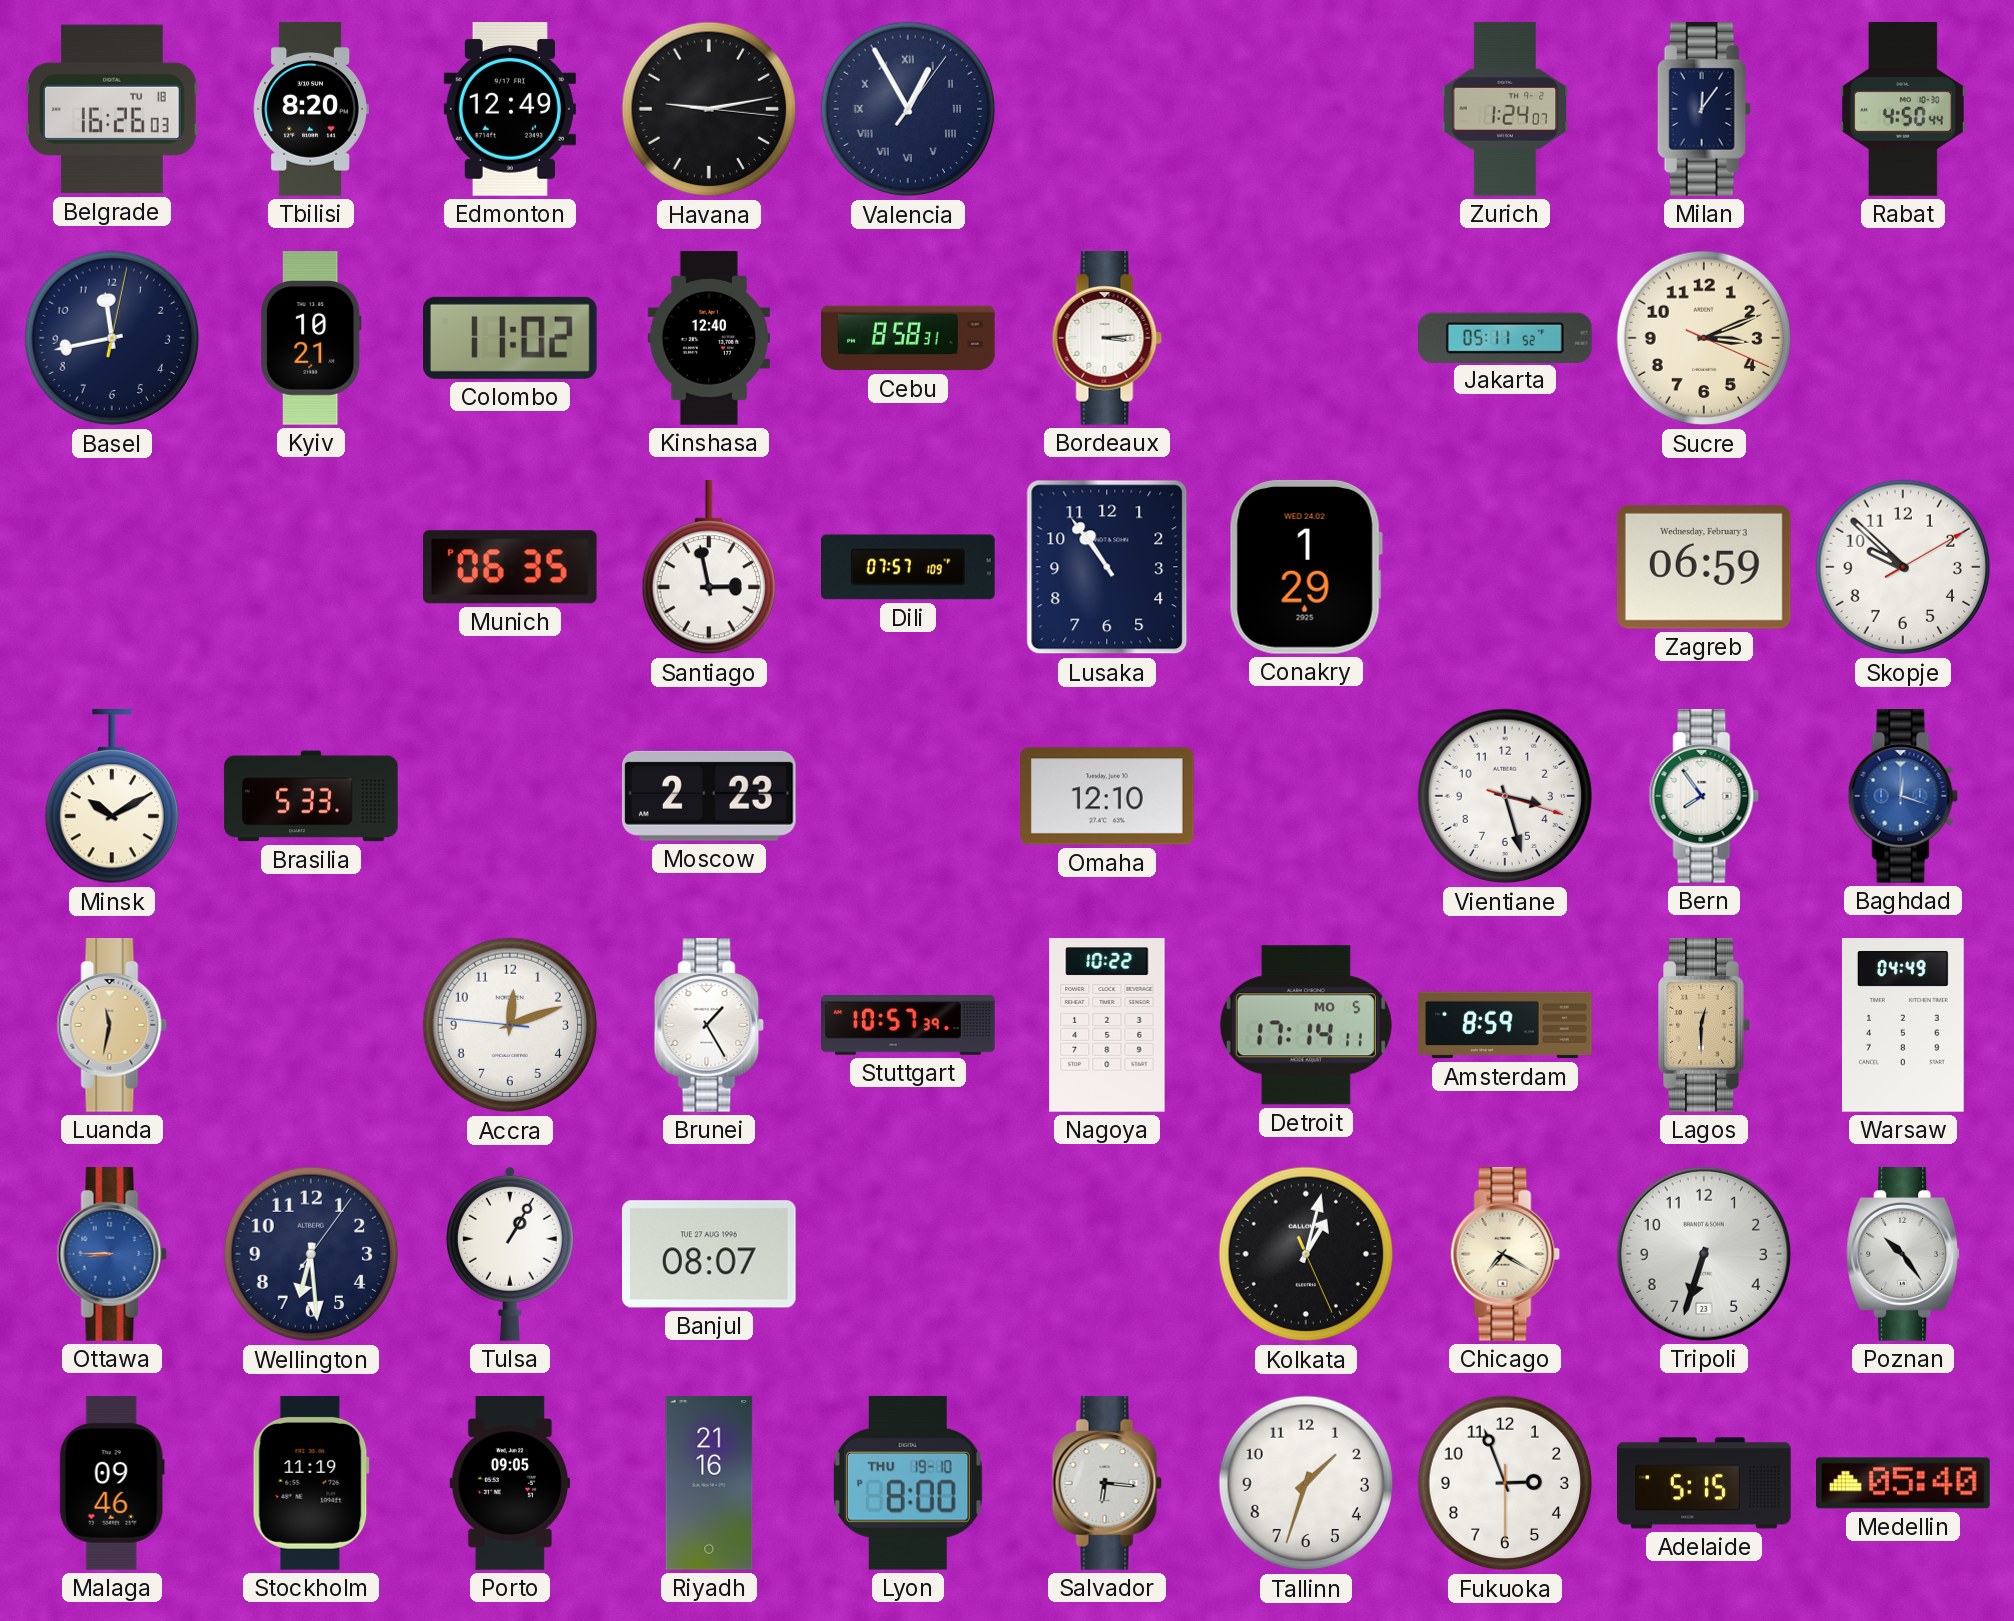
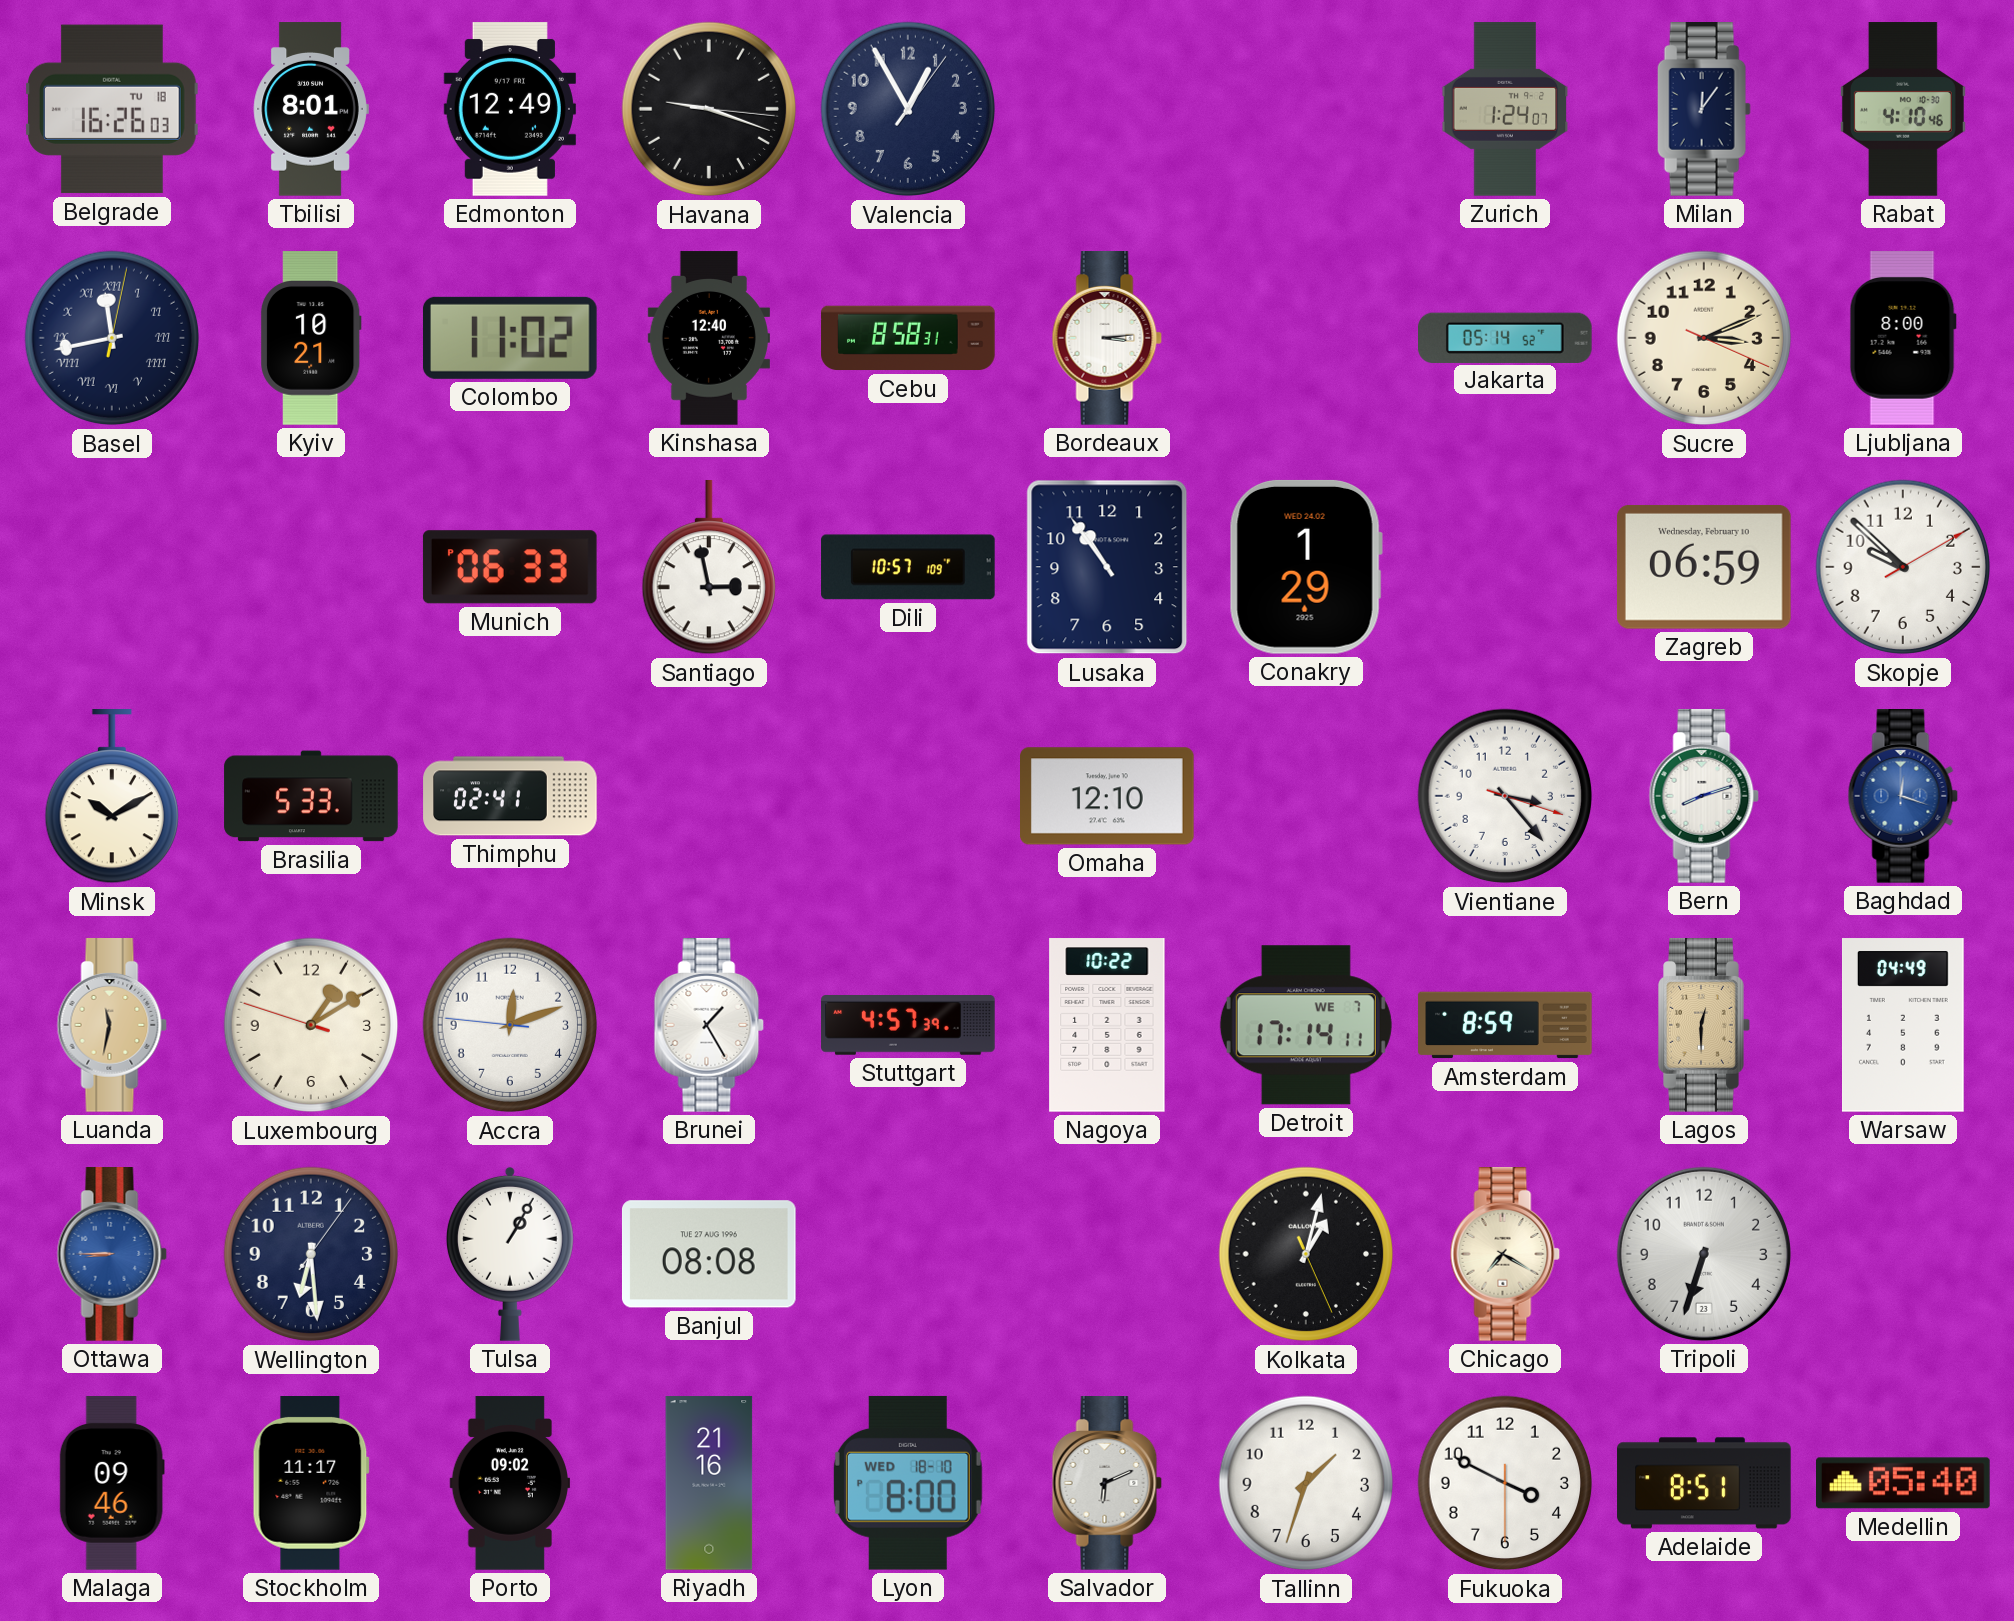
Tbilisi: 8:20 -> 8:01 (311, 109)
Havana: 9:13 -> 9:18 (709, 109)
Valencia numerals: Roman -> Arabic (908, 109)
Rabat: 4:50 -> 4:10 (1903, 109)
Basel numerals: Arabic -> Roman (112, 338)
Jakarta: 05:11 -> 05:14 (1506, 337)
Ljubljana: none -> 8:00 (1903, 339)
Munich: 06:35 -> 06:33 (510, 567)
Dili: 07:57 -> 10:57 (908, 567)
Zagreb date: Wednesday, February 3 -> Wednesday, February 10 (1704, 567)
Thimphu: none -> 02:41 (510, 796)
Moscow: 2:23 -> none (709, 796)
Vientiane: 3:27 -> 3:23 (1505, 796)
Bern: 7:54 -> 8:12 (1704, 796)
Luxembourg: none -> 1:09 (311, 1025)
Stuttgart: 10:57 -> 4:57 (908, 1025)
Detroit date: MO 5 -> WE 7 (1306, 1025)
Banjul: 08:07 -> 08:08 (709, 1254)
Poznan: 10:24 -> none (1904, 1254)
Stockholm: 11:19 -> 11:17 (311, 1484)
Porto: 09:05 -> 09:02 (510, 1483)
Lyon date: THU 19-10 -> WED 18-10 (908, 1483)
Salvador: 6:16 -> 6:11 (1107, 1483)
Fukuoka: 2:56 -> 3:49 (1505, 1483)
Adelaide: 5:15 -> 8:51 (1704, 1483)
